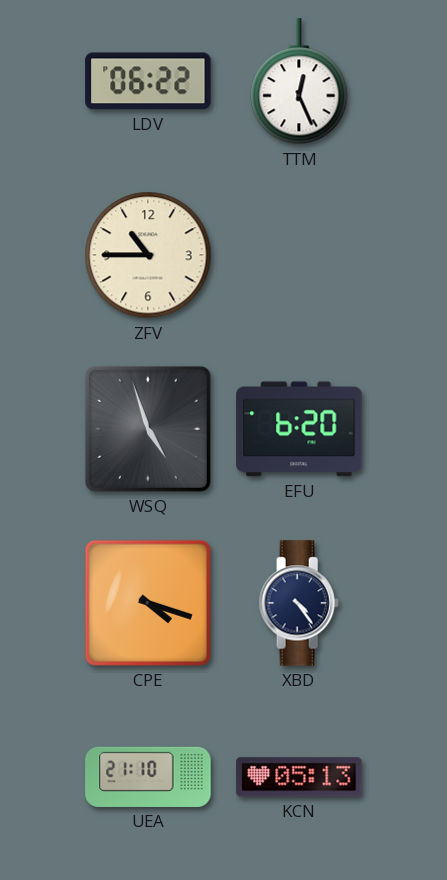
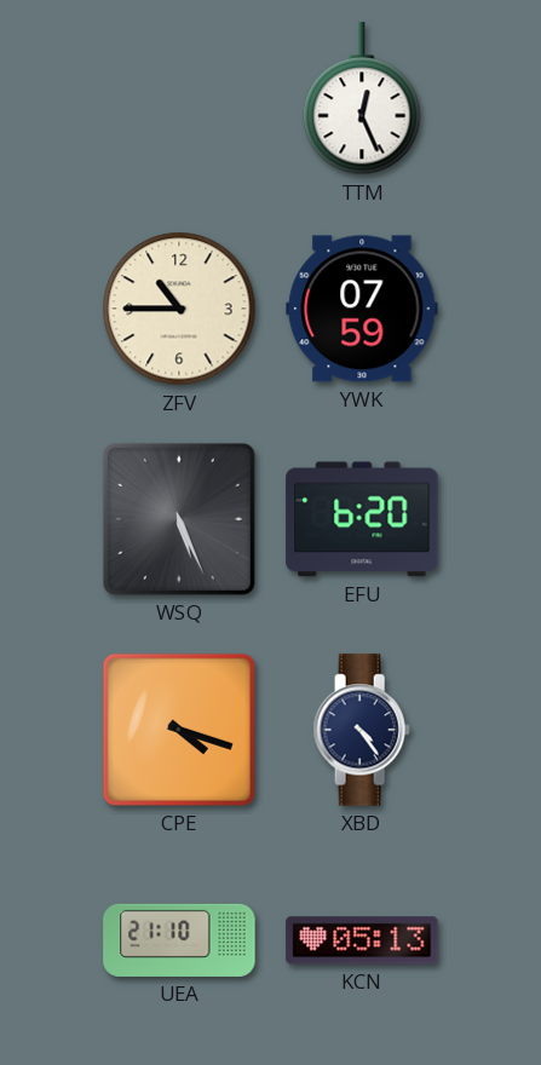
LDV: 06:22 -> none (148, 81)
YWK: none -> 07:59 (362, 309)
WSQ: 4:57 -> 5:26 (179, 519)
